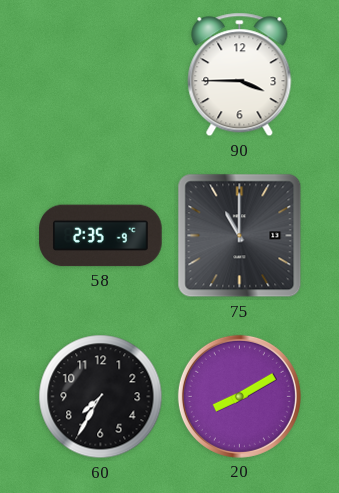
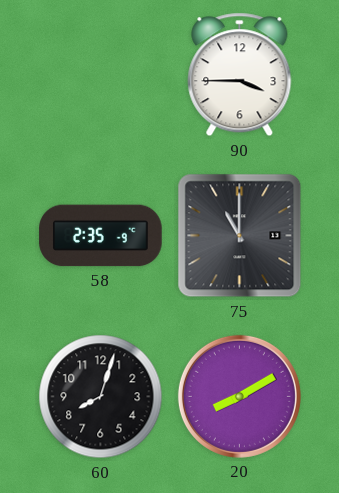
60: 7:35 -> 8:03 (101, 397)
